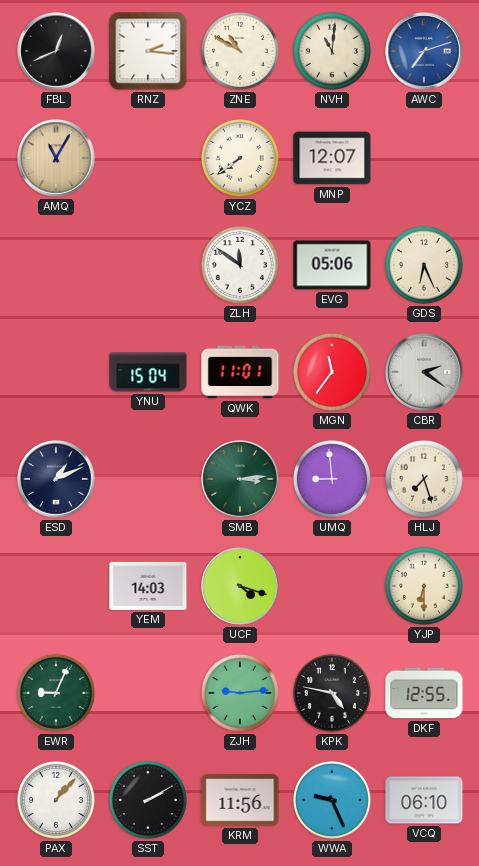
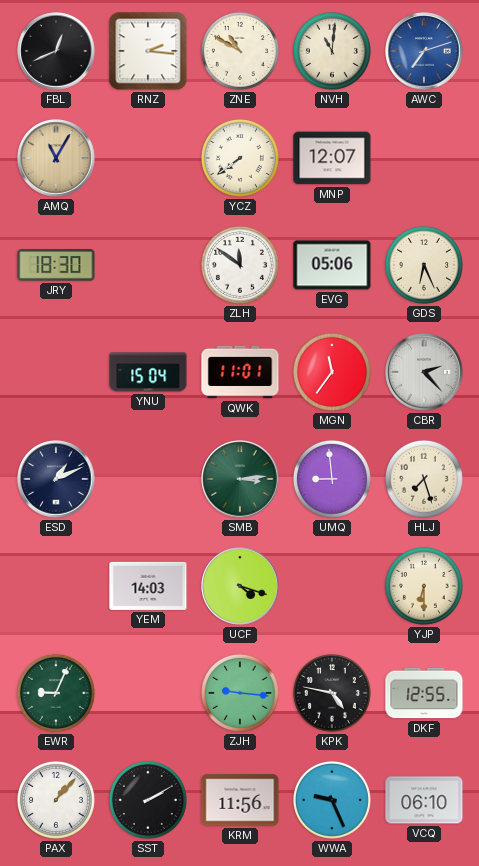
JRY: none -> 18:30 (56, 265)
CBR: 2:21 -> 2:23 (424, 372)
ZJH: 9:14 -> 9:16 (240, 693)
